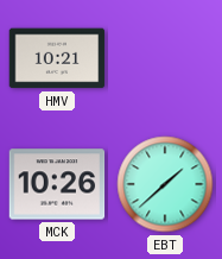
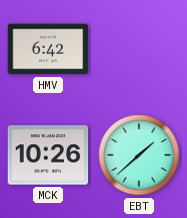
HMV: 10:21 -> 6:42 (48, 49)
